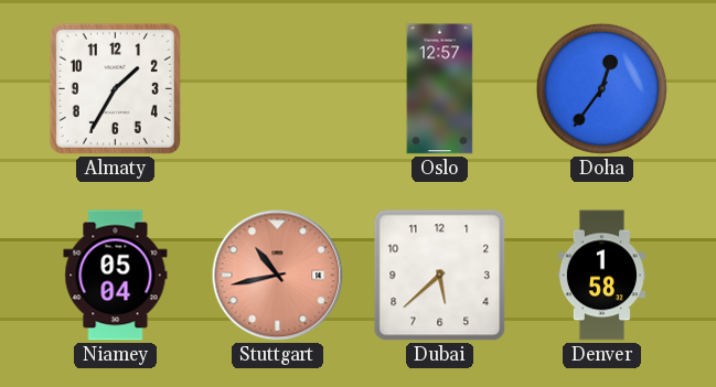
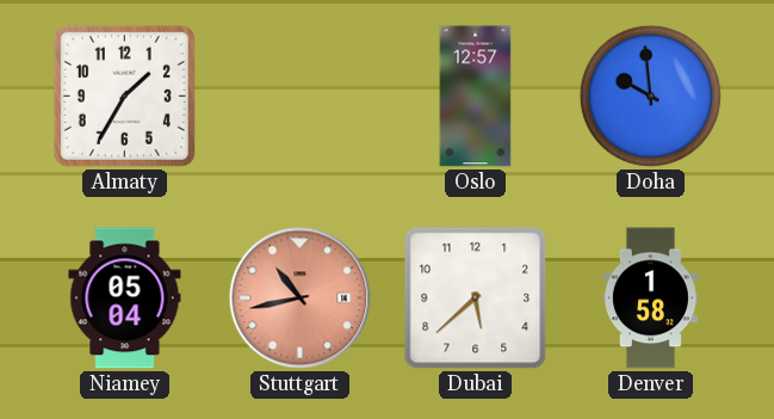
Doha: 12:36 -> 9:59 (650, 95)
